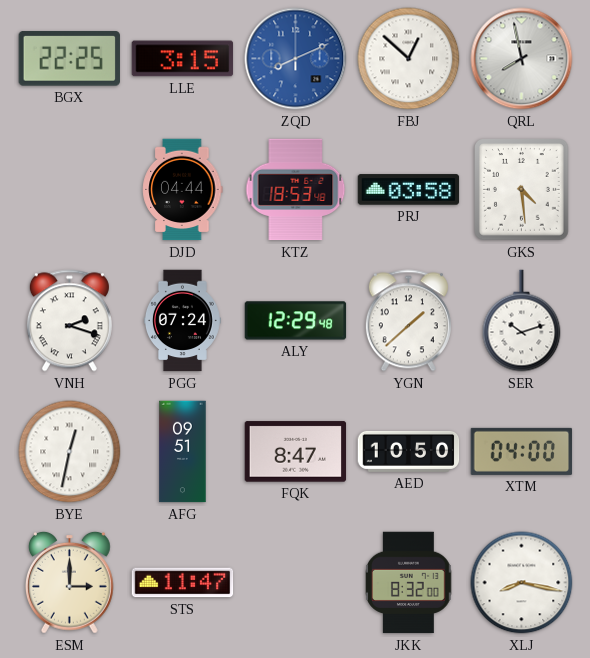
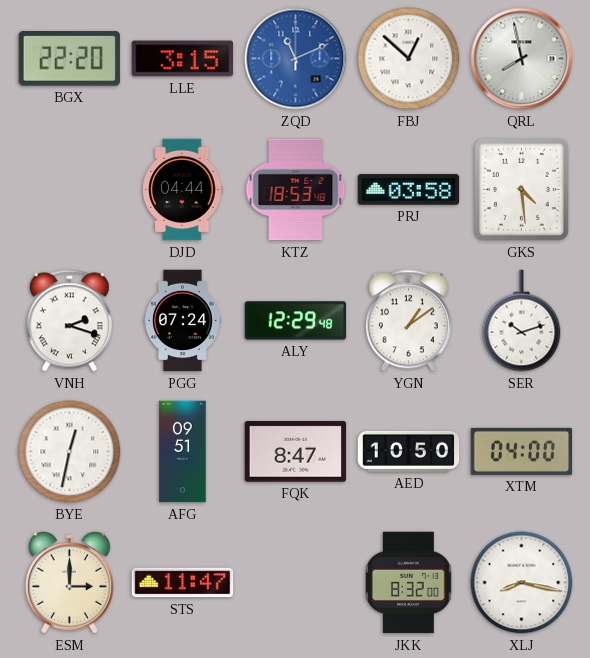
BGX: 22:25 -> 22:20 (69, 59)
ZQD: 8:11 -> 11:11 (296, 59)
YGN: 1:38 -> 1:09 (408, 321)
